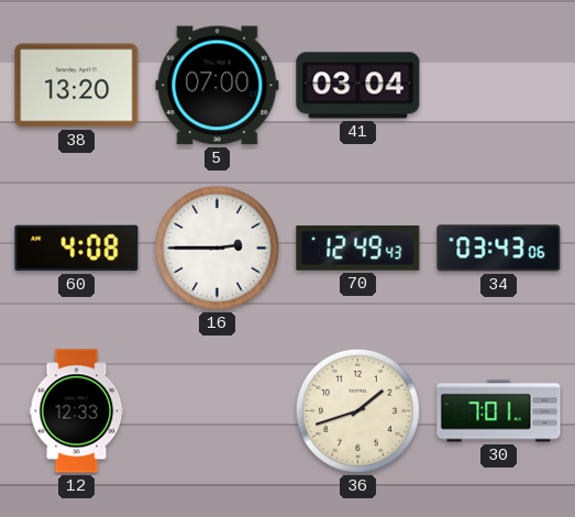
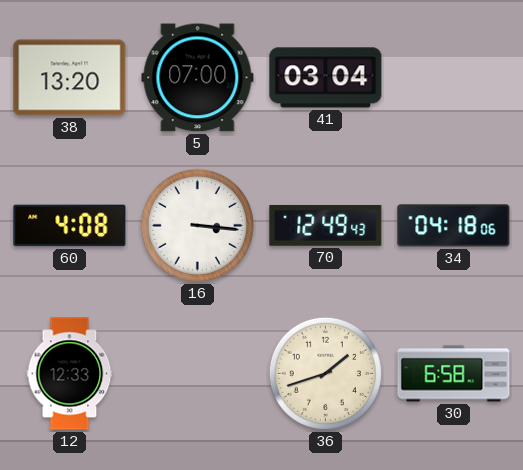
16: 2:45 -> 3:16 (197, 225)
34: 03:43 -> 04:18 (454, 226)
30: 7:01 -> 6:58 (454, 374)
